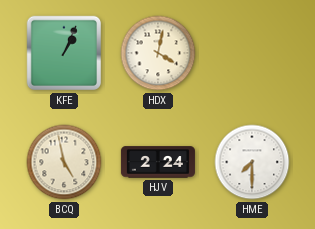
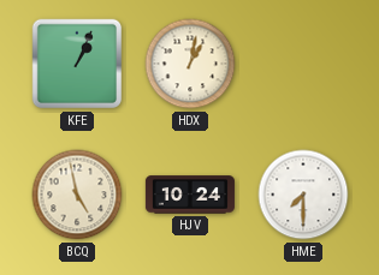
HDX: 4:02 -> 1:02 (190, 64)
HJV: 2:24 -> 10:24 (190, 195)
